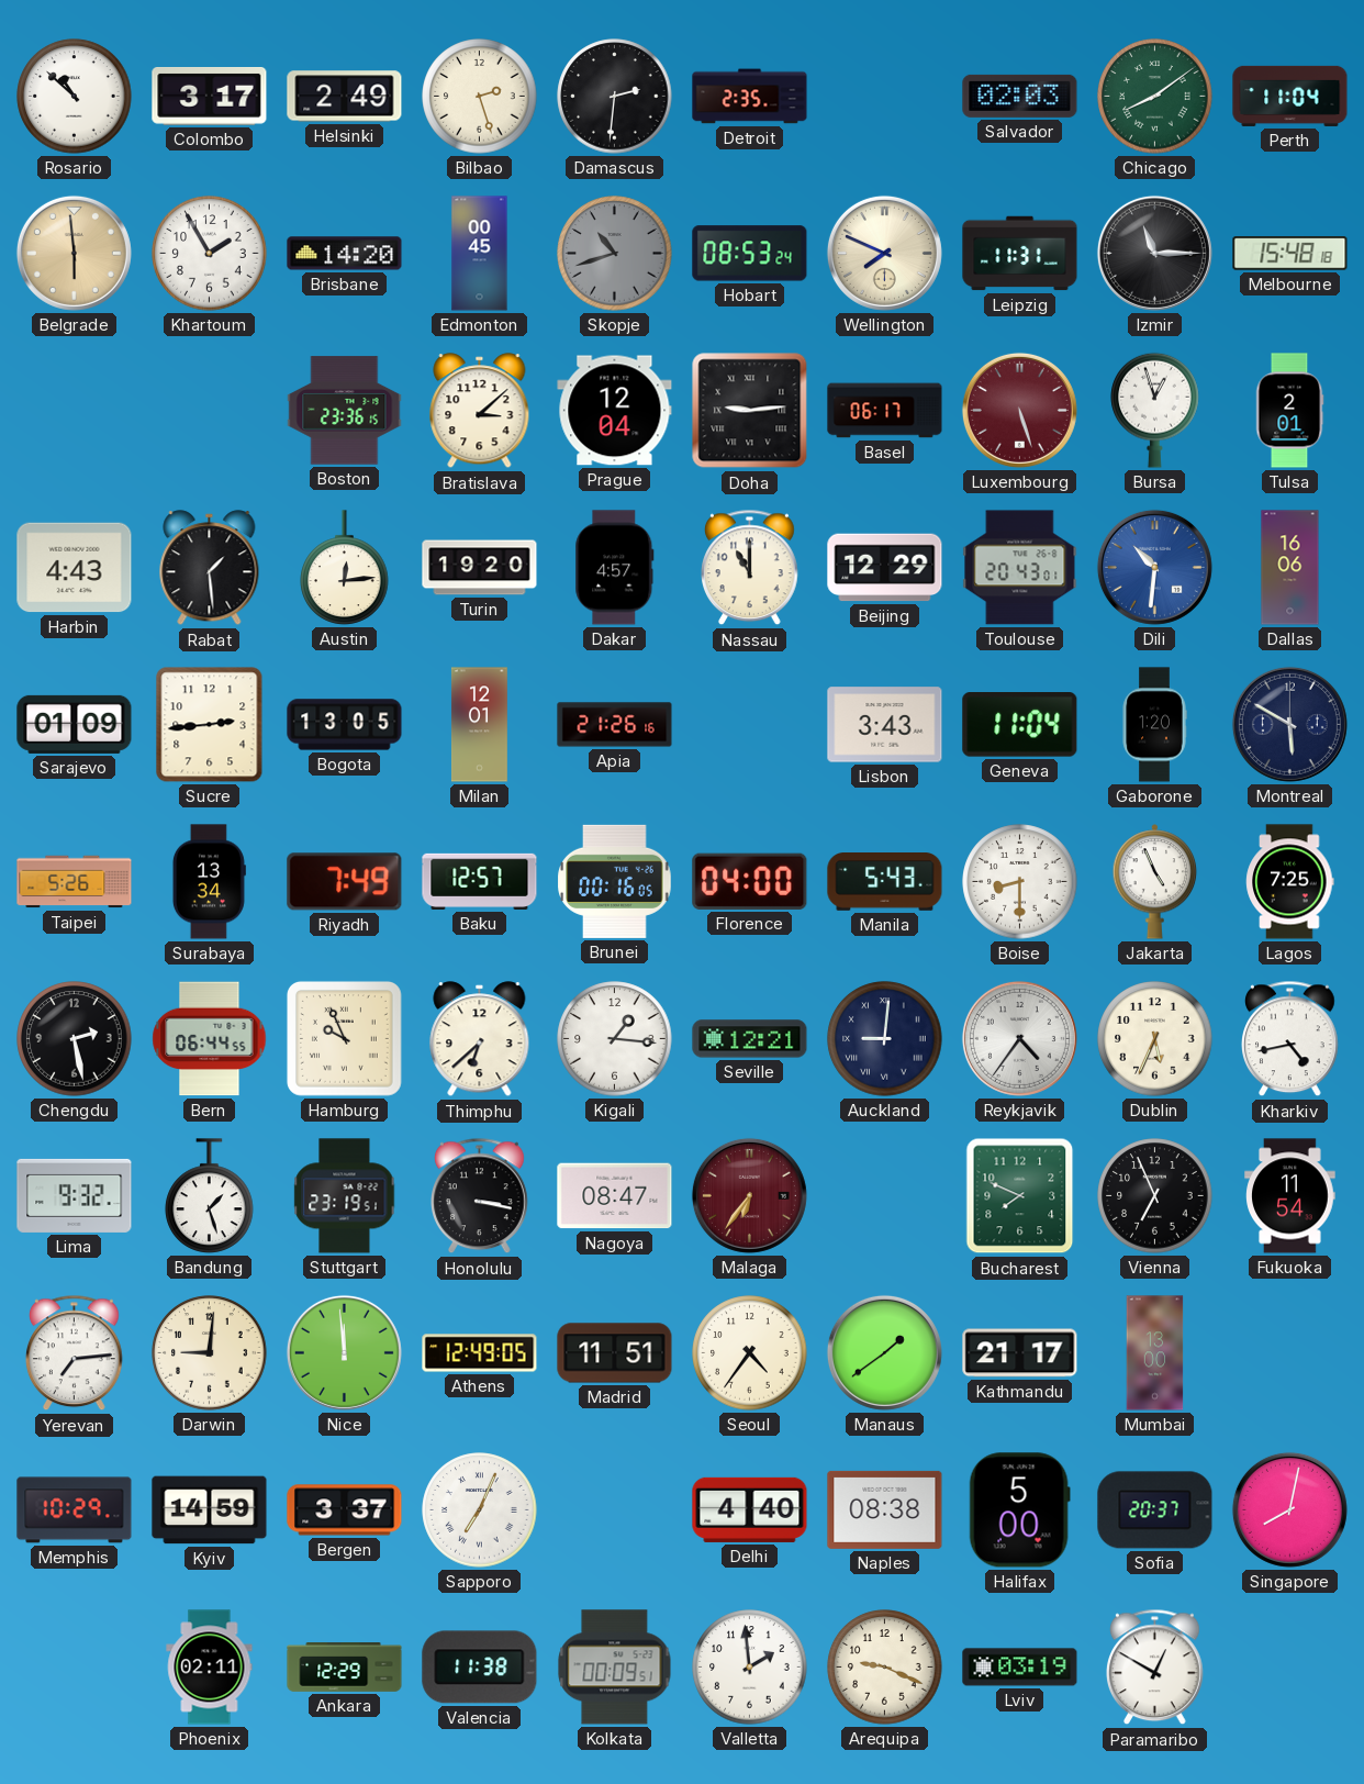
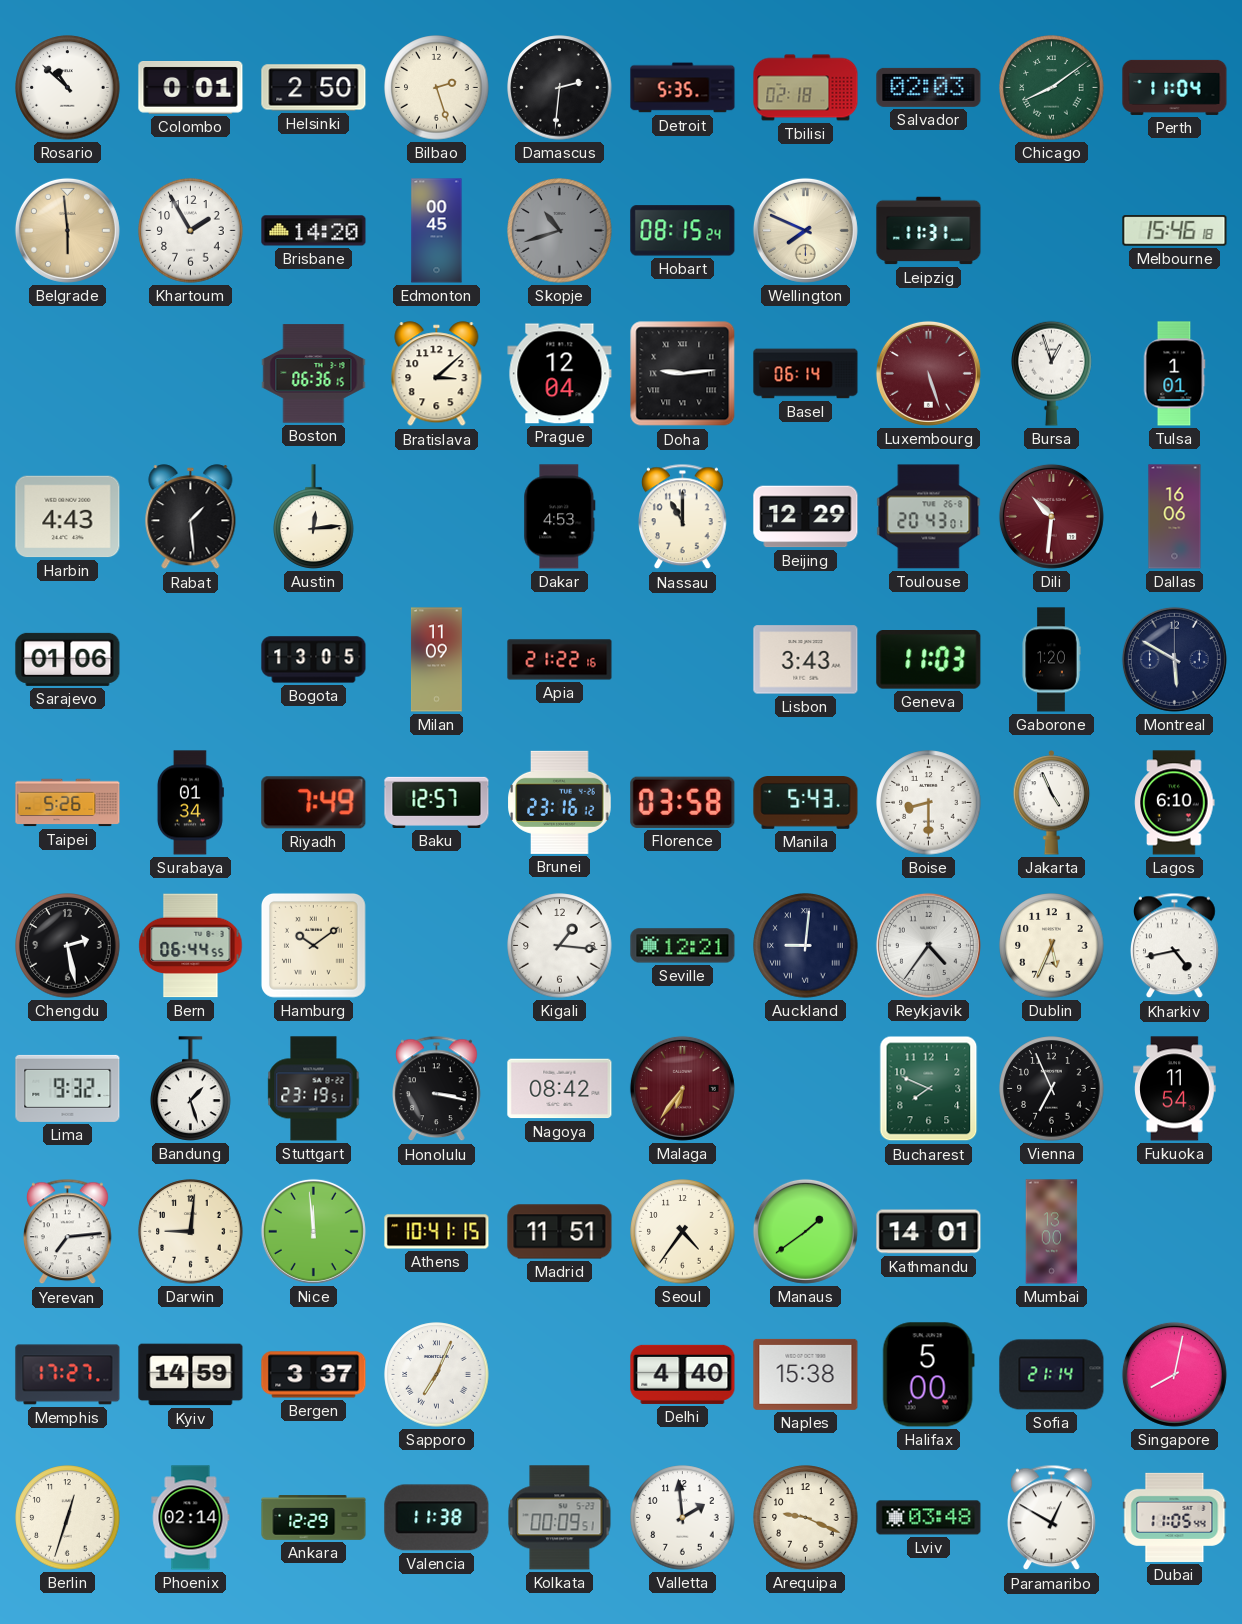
Colombo: 3:17 -> 0:01 (191, 88)
Helsinki: 2:49 -> 2:50 (314, 88)
Detroit: 2:35 -> 5:35 (683, 88)
Tbilisi: none -> 02:18 (806, 88)
Hobart: 08:53 -> 08:15 (683, 231)
Izmir: 11:15 -> none (1154, 253)
Melbourne: 15:48 -> 15:46 (1175, 231)
Boston: 23:36 -> 06:36 (314, 374)
Basel: 06:17 -> 06:14 (806, 374)
Tulsa: 2:01 -> 1:01 (1174, 374)
Turin: 19:20 -> none (480, 568)
Dakar: 4:57 -> 4:53 (560, 517)
Dili dial: blue -> burgundy (1051, 516)
Sarajevo: 01:09 -> 01:06 (68, 659)
Sucre: 2:44 -> none (210, 725)
Milan: 12:01 -> 11:09 (436, 660)
Apia: 21:26 -> 21:22 (560, 660)
Geneva: 11:04 -> 11:03 (929, 660)
Surabaya: 13:34 -> 01:34 (190, 803)
Brunei: 00:16 -> 23:16 (560, 802)
Florence: 04:00 -> 03:58 (683, 802)
Lagos: 7:25 -> 6:10 (1175, 803)
Hamburg: 9:56 -> 10:09 (314, 946)
Thimphu: 6:38 -> none (480, 1039)
Nagoya: 08:47 -> 08:42 (560, 1089)
Athens: 12:49 -> 10:41 (437, 1232)
Kathmandu: 21:17 -> 14:01 (929, 1232)
Memphis: 10:29 -> 17:27 (68, 1375)
Naples: 08:38 -> 15:38 (806, 1374)
Sofia: 20:37 -> 21:14 (1052, 1375)
Berlin: none -> 12:33 (68, 1518)
Phoenix: 02:11 -> 02:14 (191, 1518)
Lviv: 03:19 -> 03:48 (929, 1518)
Dubai: none -> 11:05 (1175, 1517)
